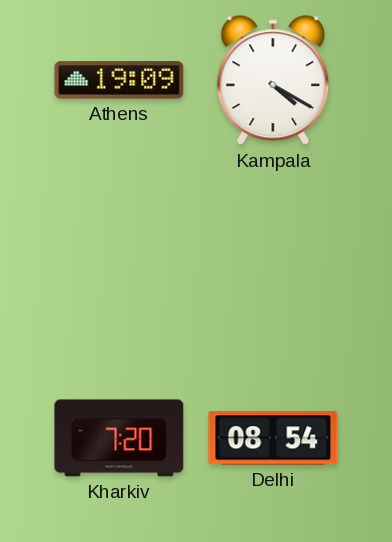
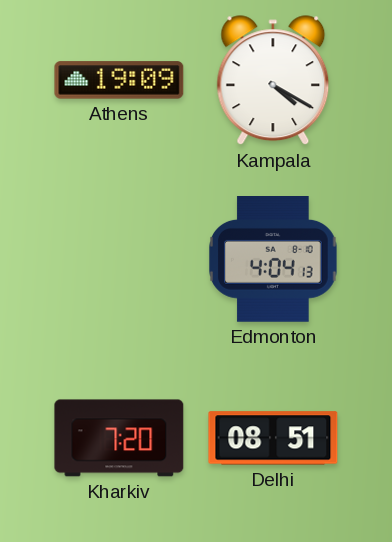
Edmonton: none -> 4:04 (273, 260)
Delhi: 08:54 -> 08:51 (273, 438)
